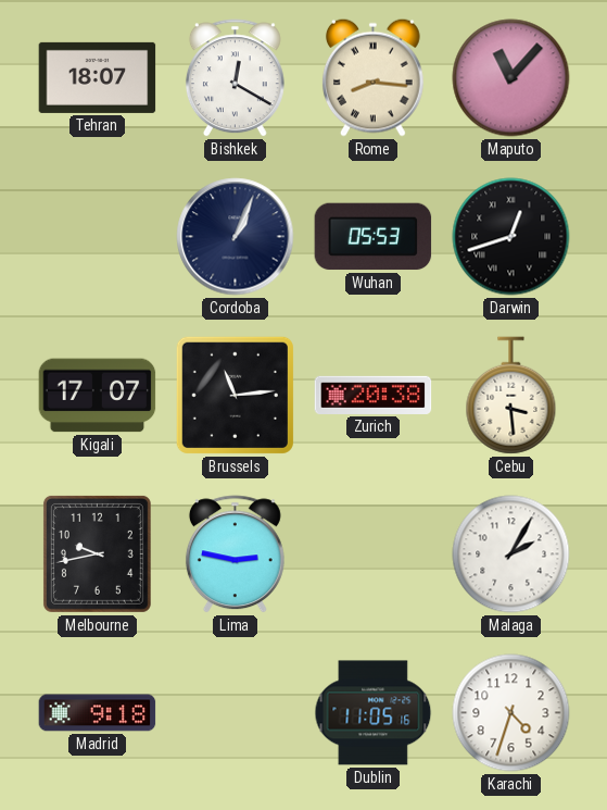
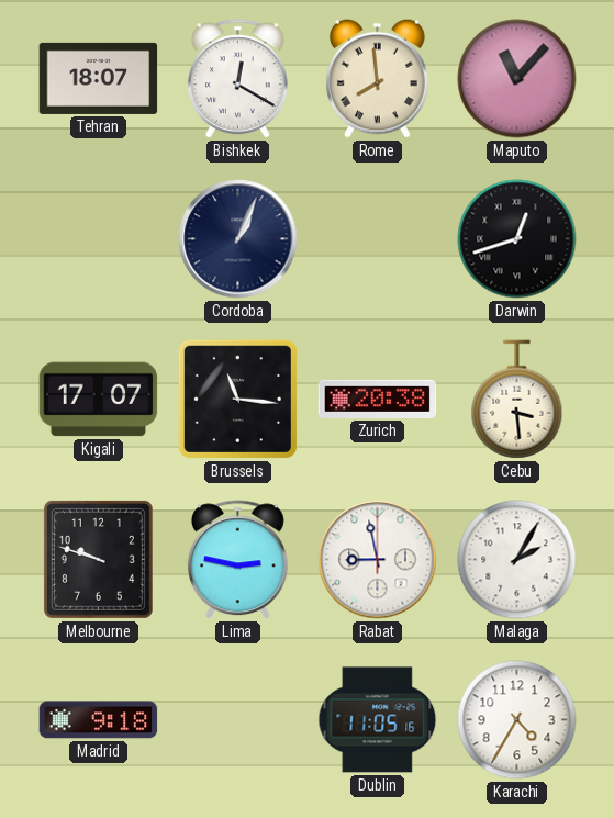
Rome: 8:16 -> 7:59 (378, 78)
Wuhan: 05:53 -> none (374, 237)
Brussels: 11:14 -> 11:16 (237, 399)
Melbourne: 9:43 -> 9:48 (98, 559)
Rabat: none -> 8:58 (378, 560)
Karachi: 4:33 -> 4:35 (517, 720)
